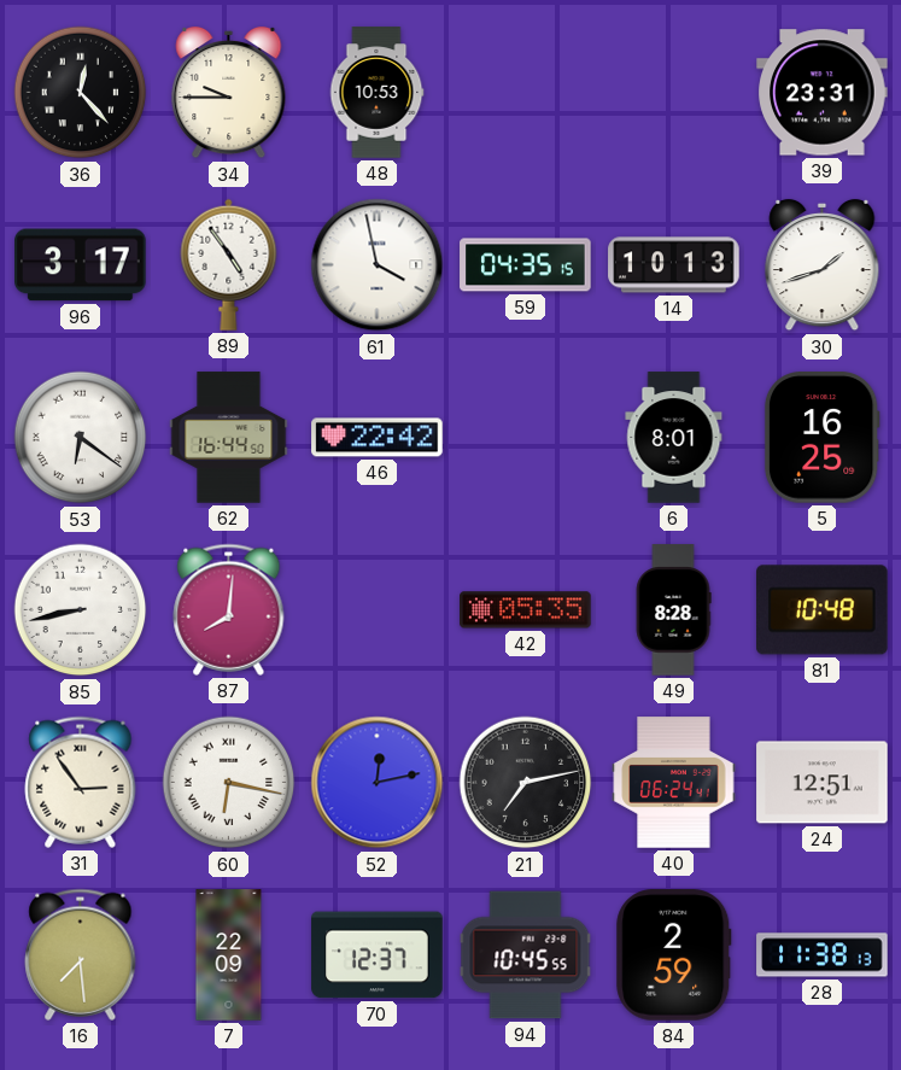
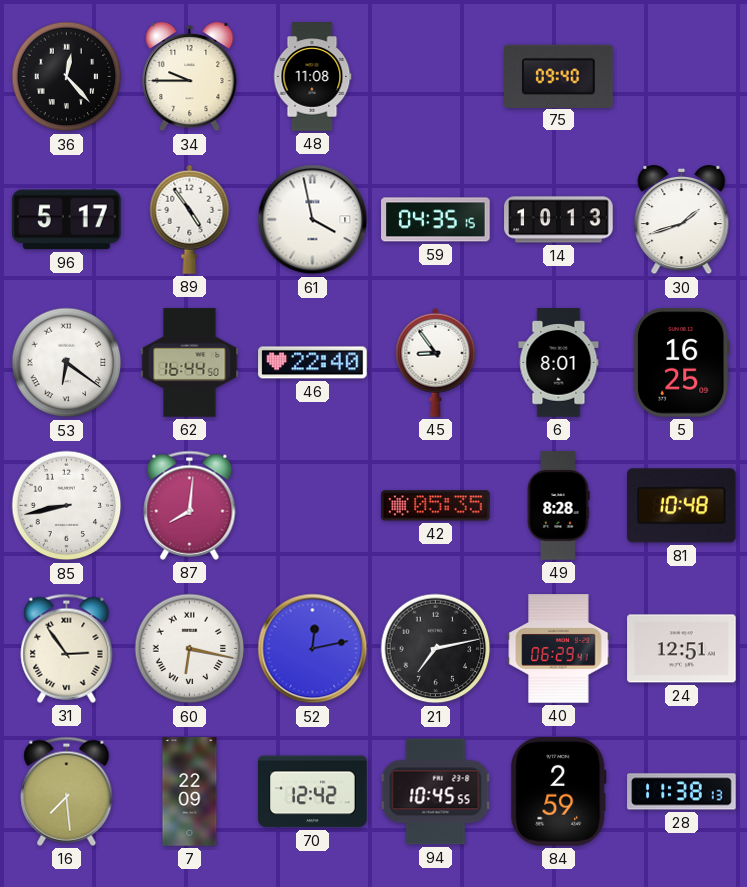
48: 10:53 -> 11:08 (312, 77)
75: none -> 09:40 (559, 76)
39: 23:31 -> none (823, 93)
96: 3:17 -> 5:17 (67, 220)
46: 22:42 -> 22:40 (313, 363)
45: none -> 8:54 (436, 362)
40: 06:24 -> 06:29 (559, 649)
70: 12:37 -> 12:42 (313, 792)
